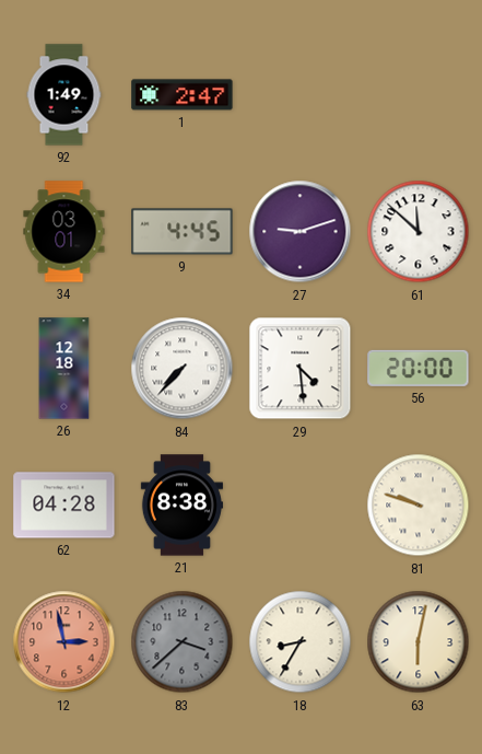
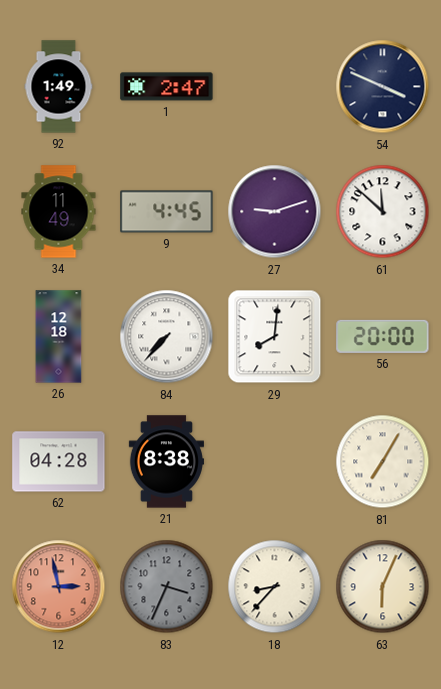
54: none -> 3:49 (383, 87)
34: 03:01 -> 11:49 (59, 212)
29: 4:29 -> 8:01 (275, 337)
81: 9:48 -> 7:05 (383, 462)
83: 3:38 -> 3:34 (167, 587)
18: 8:35 -> 8:37 (275, 587)
63: 6:02 -> 6:04 (383, 587)
